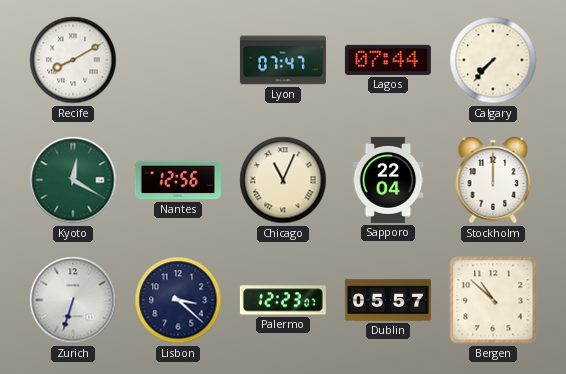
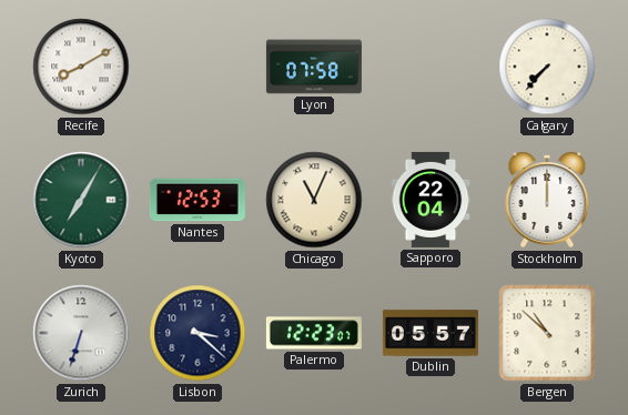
Lyon: 07:47 -> 07:58 (314, 67)
Lagos: 07:44 -> none (388, 60)
Kyoto: 12:20 -> 7:05 (81, 200)
Nantes: 12:56 -> 12:53 (197, 200)
